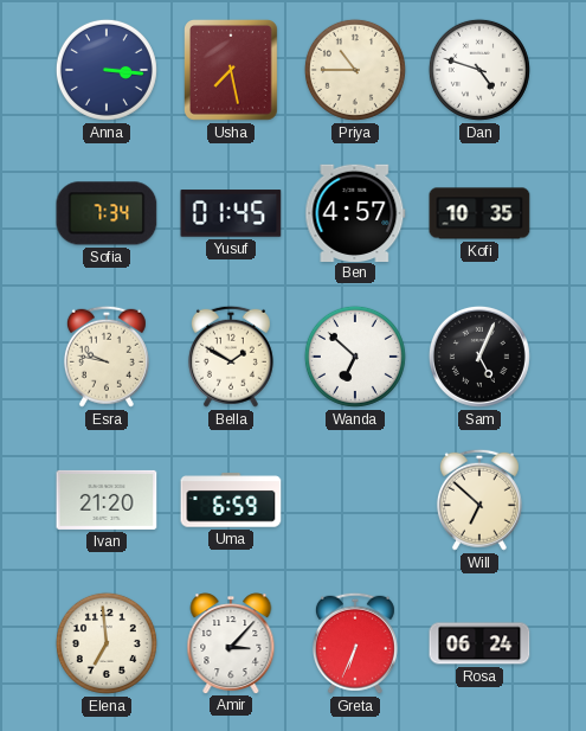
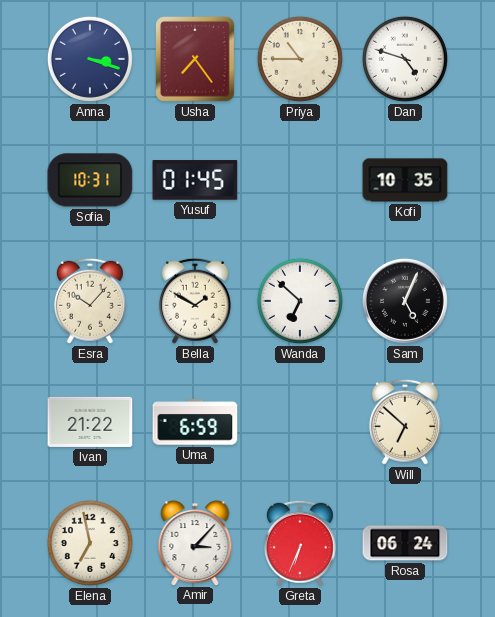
Anna: 3:16 -> 3:18 (90, 59)
Usha: 7:28 -> 7:24 (196, 60)
Sofia: 7:34 -> 10:31 (90, 180)
Ben: 4:57 -> none (355, 212)
Esra: 9:47 -> 10:07 (90, 301)
Ivan: 21:20 -> 21:22 (90, 422)
Elena: 6:59 -> 6:58 (90, 543)
